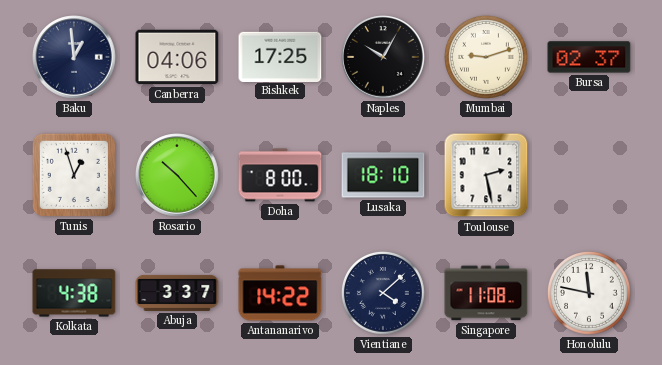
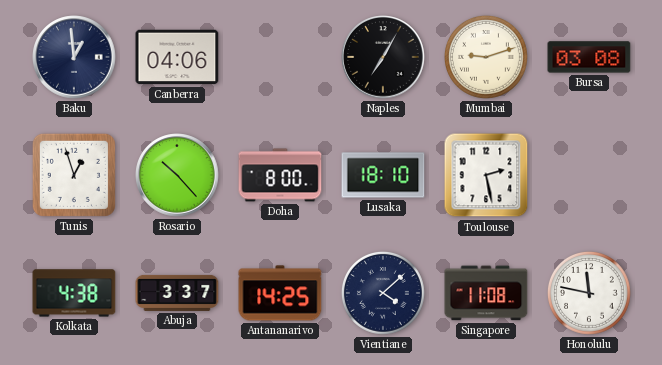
Bishkek: 17:25 -> none (280, 56)
Naples: 10:05 -> 7:05 (383, 57)
Bursa: 02:37 -> 03:08 (589, 57)
Antananarivo: 14:22 -> 14:25 (280, 293)
